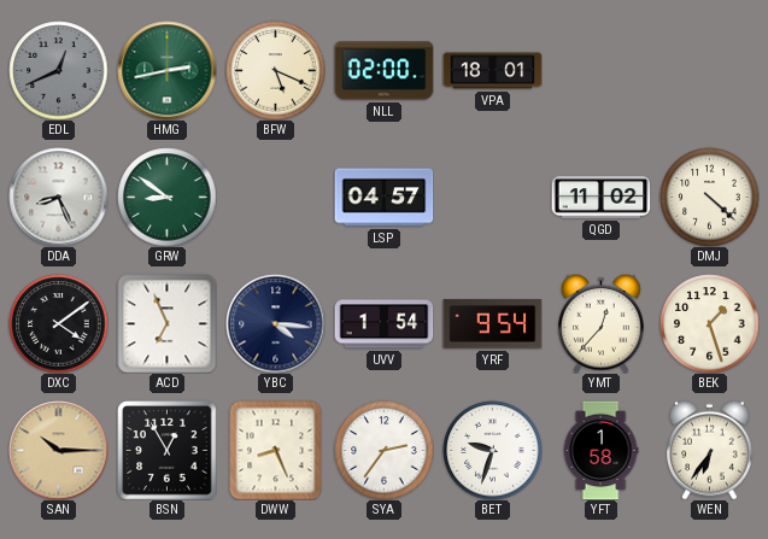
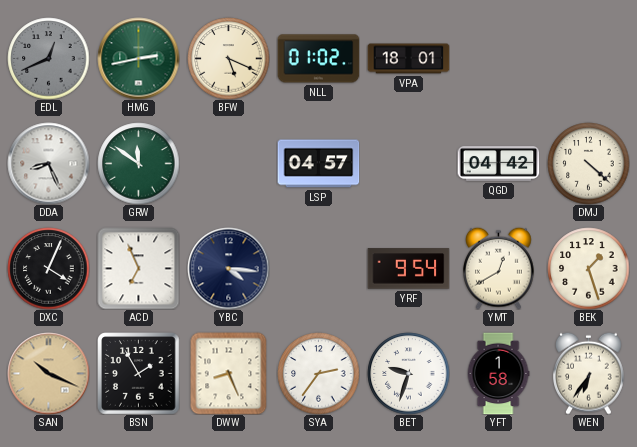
NLL: 02:00 -> 01:02 (318, 59)
GRW: 8:51 -> 11:51 (138, 163)
QGD: 11:02 -> 04:42 (498, 164)
DXC: 4:09 -> 4:04 (48, 268)
UVV: 1:54 -> none (383, 324)
YMT: 12:37 -> 12:40 (499, 268)
SAN: 10:15 -> 10:19 (48, 373)
BSN: 12:55 -> 1:55 (138, 373)
